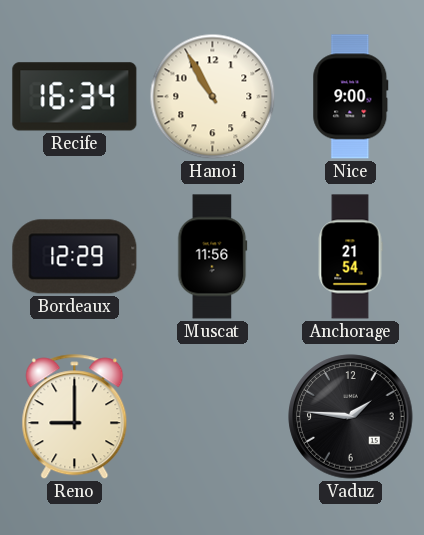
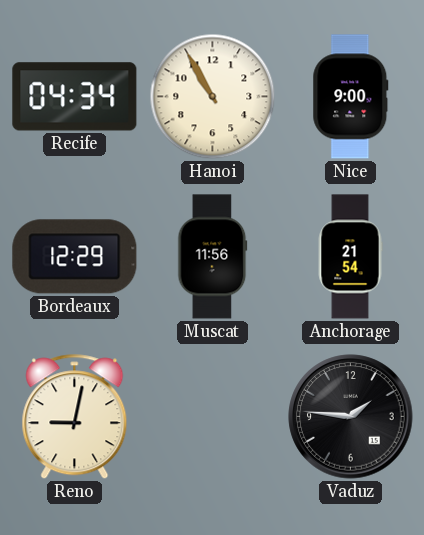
Recife: 16:34 -> 04:34 (75, 97)
Reno: 9:00 -> 9:02 (75, 417)
